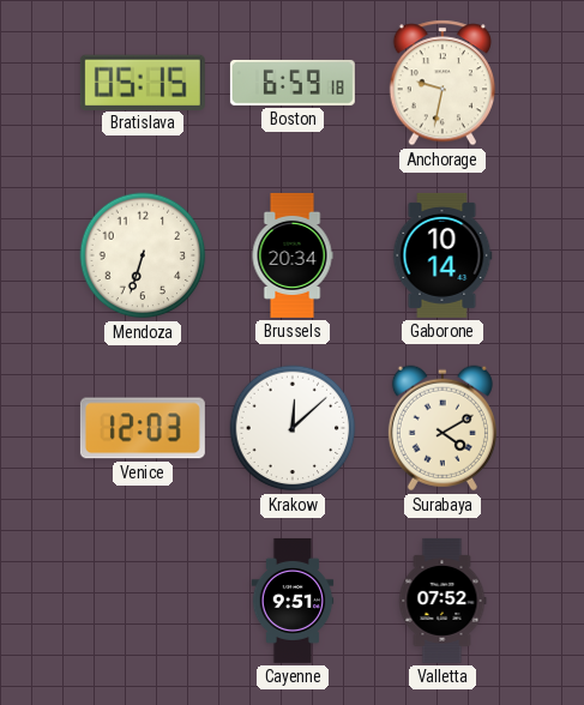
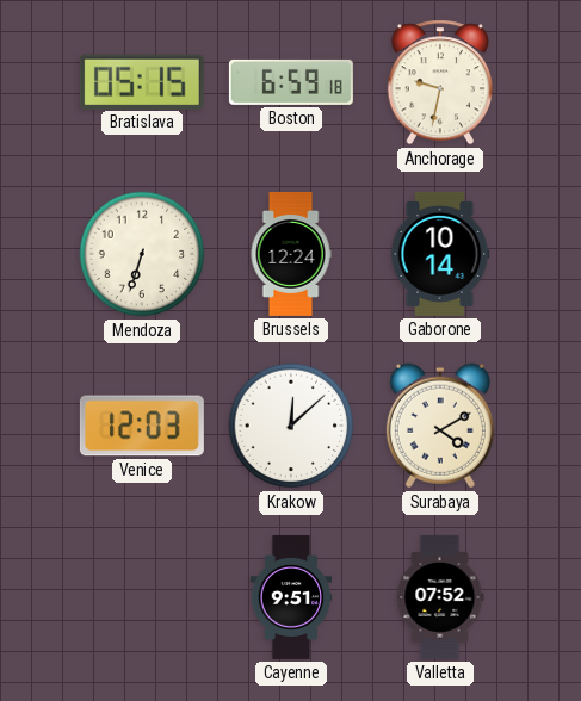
Brussels: 20:34 -> 12:24 (291, 254)
